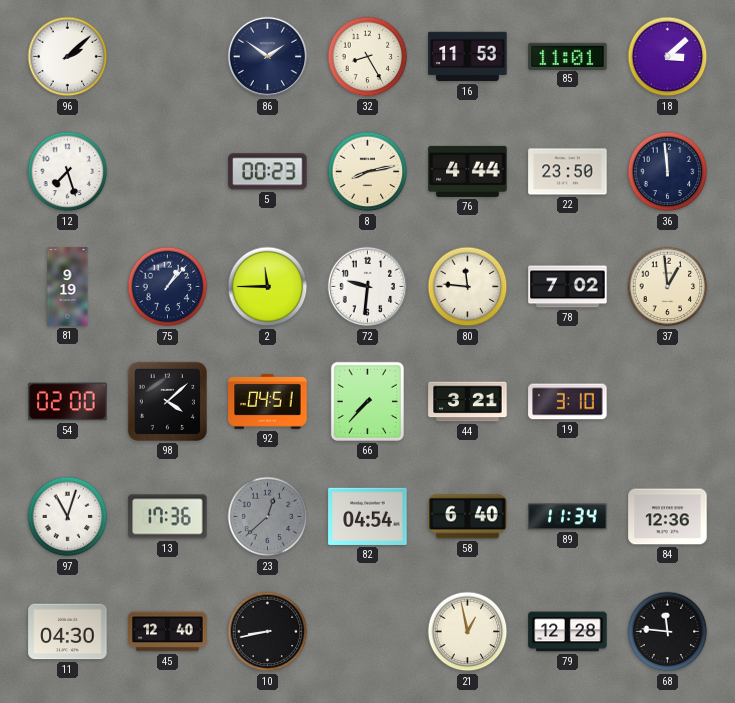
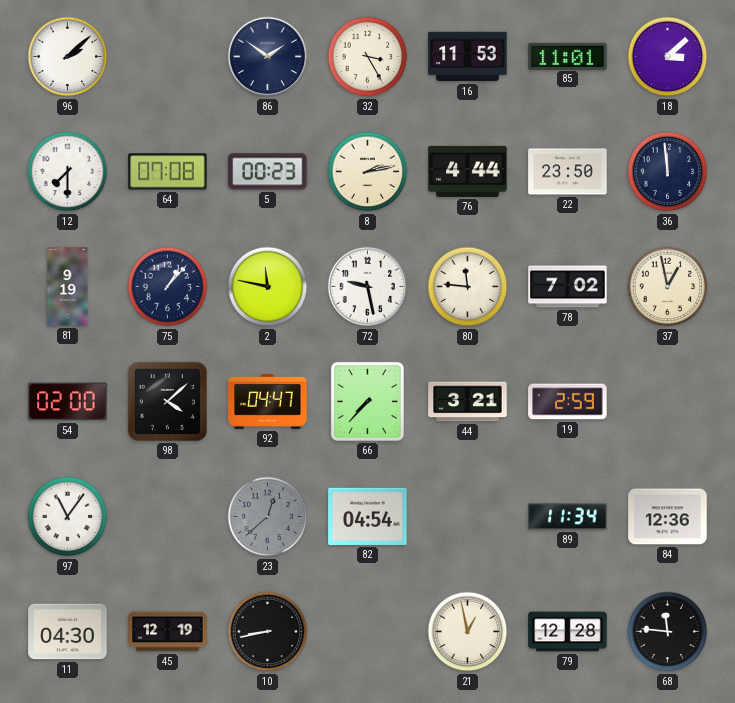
32: 8:25 -> 3:25 (368, 57)
12: 7:27 -> 7:30 (68, 172)
64: none -> 07:08 (168, 172)
8: 8:13 -> 2:13 (368, 172)
2: 11:45 -> 11:47 (268, 287)
72: 9:31 -> 9:28 (368, 287)
37: 12:59 -> 12:58 (668, 287)
92: 04:51 -> 04:47 (268, 401)
19: 3:10 -> 2:59 (568, 402)
97: 11:03 -> 11:06 (68, 517)
13: 17:36 -> none (168, 517)
58: 6:40 -> none (468, 517)
45: 12:40 -> 12:19 (168, 632)
